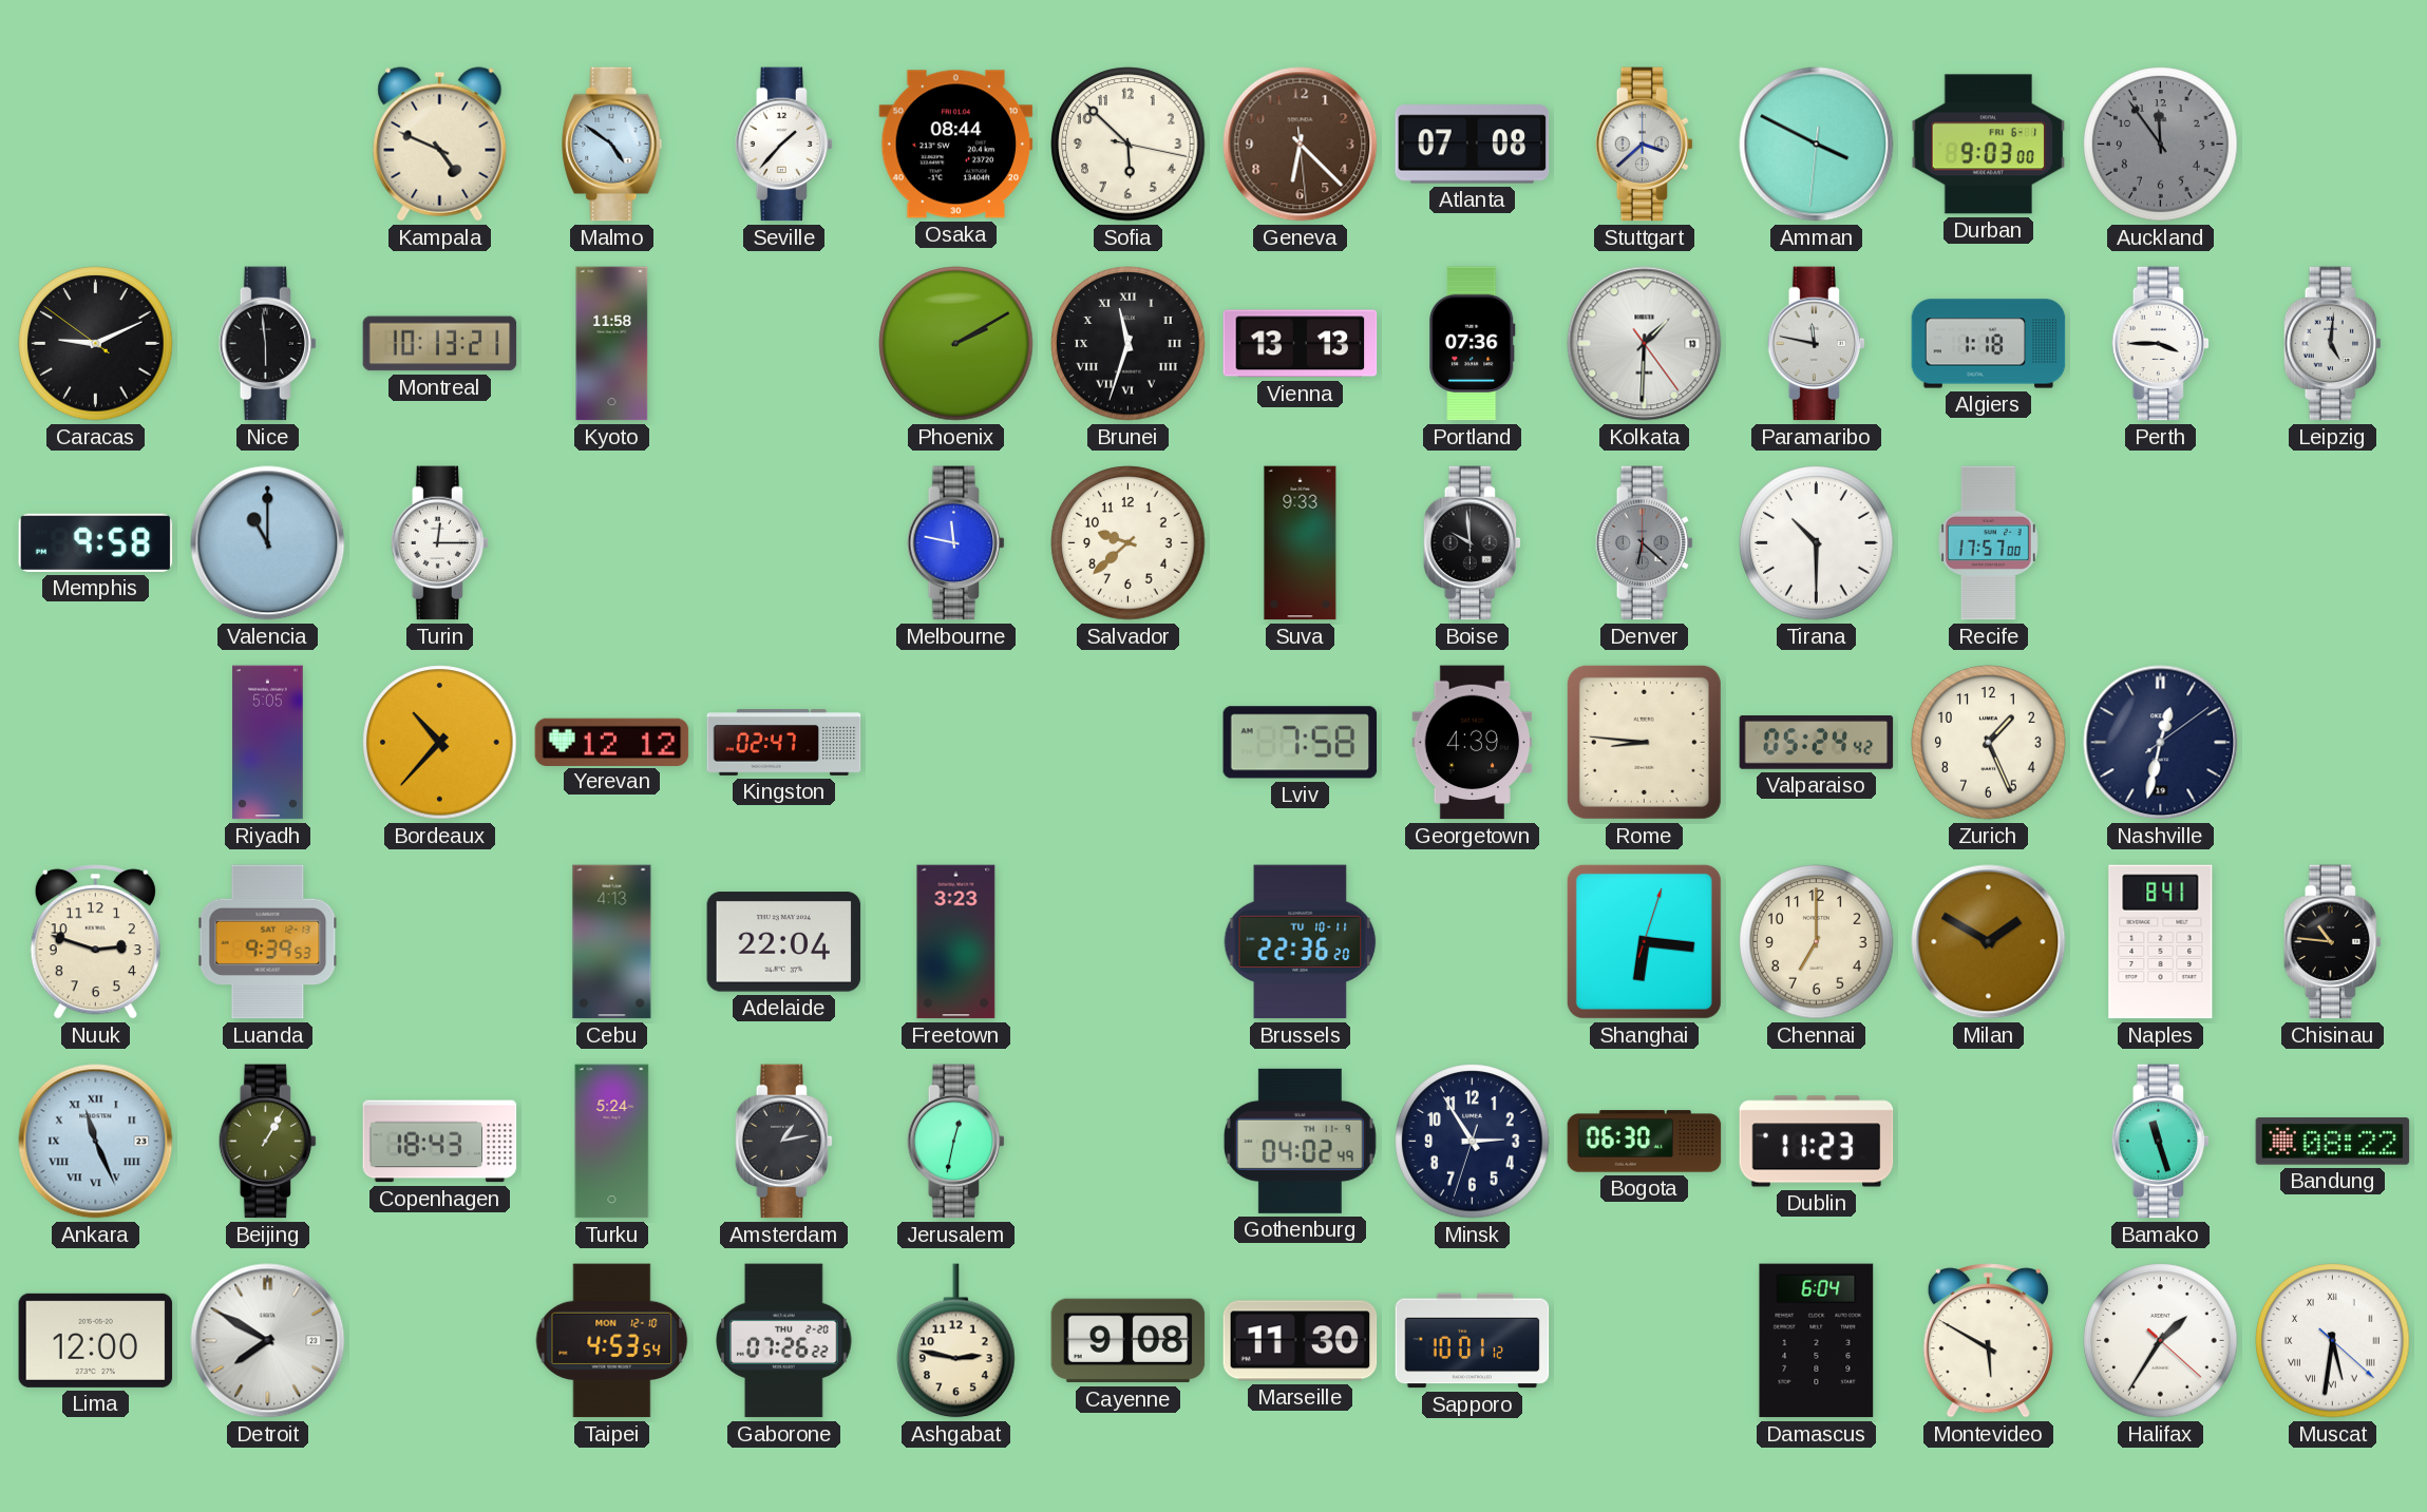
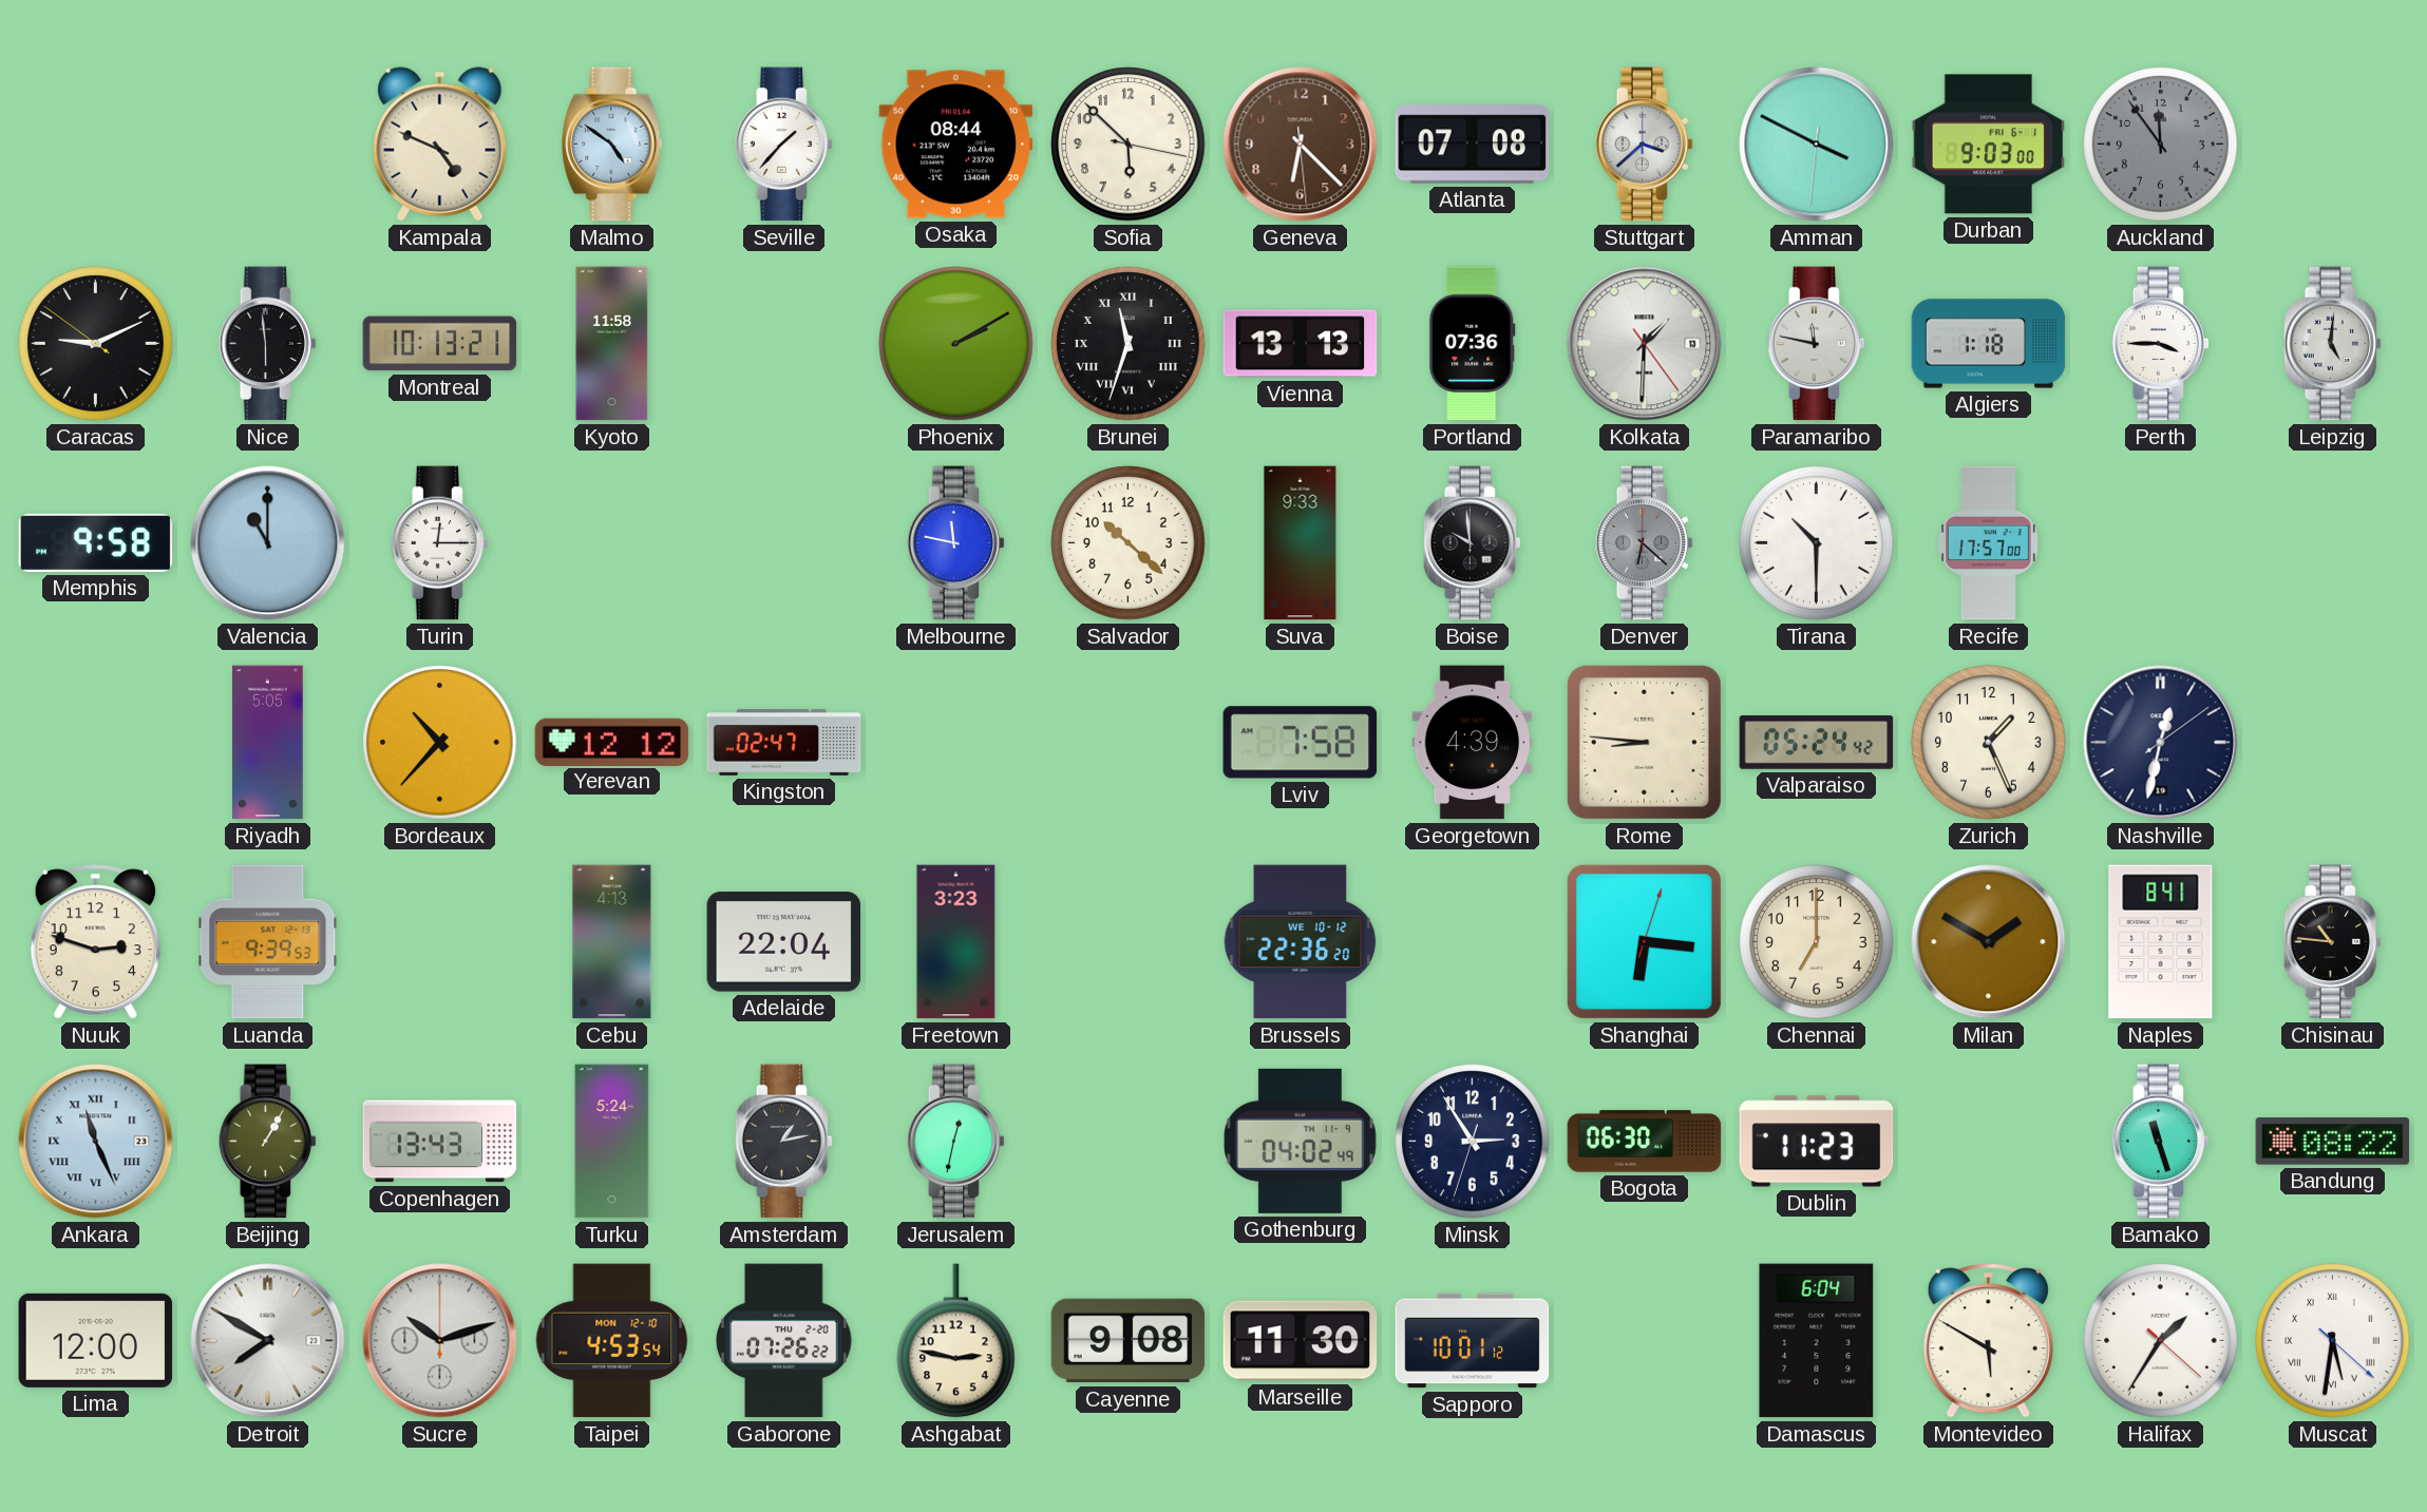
Salvador: 9:38 -> 10:22 (1129, 543)
Brussels date: TU 10-11 -> WE 10-12 (1301, 942)
Copenhagen: 18:43 -> 13:43 (440, 1142)
Sucre: none -> 10:12 (440, 1341)
